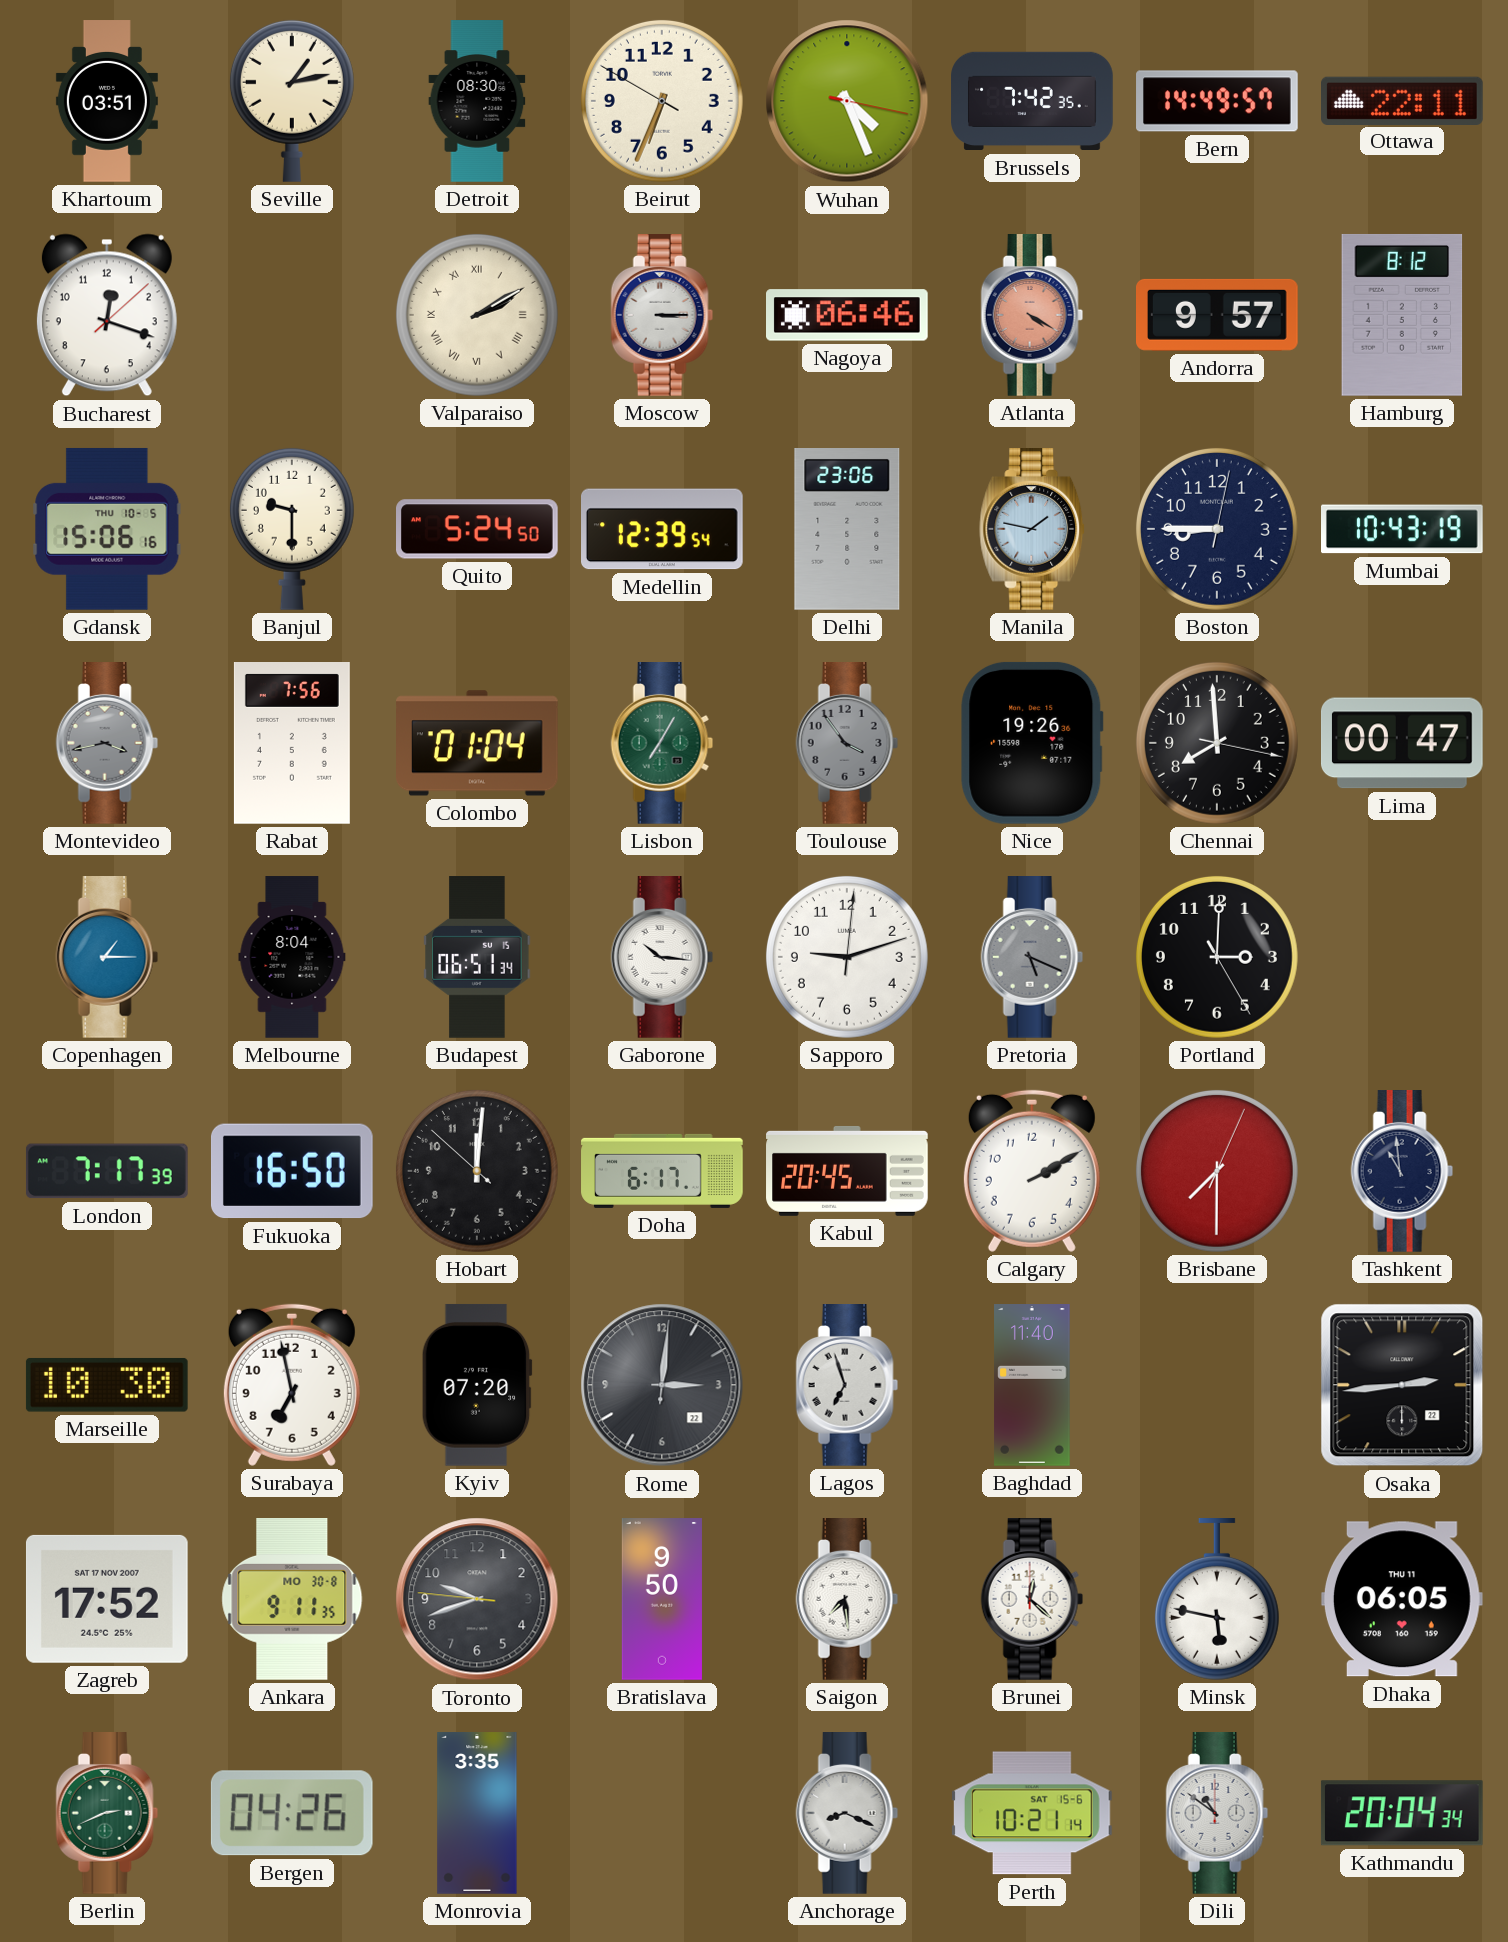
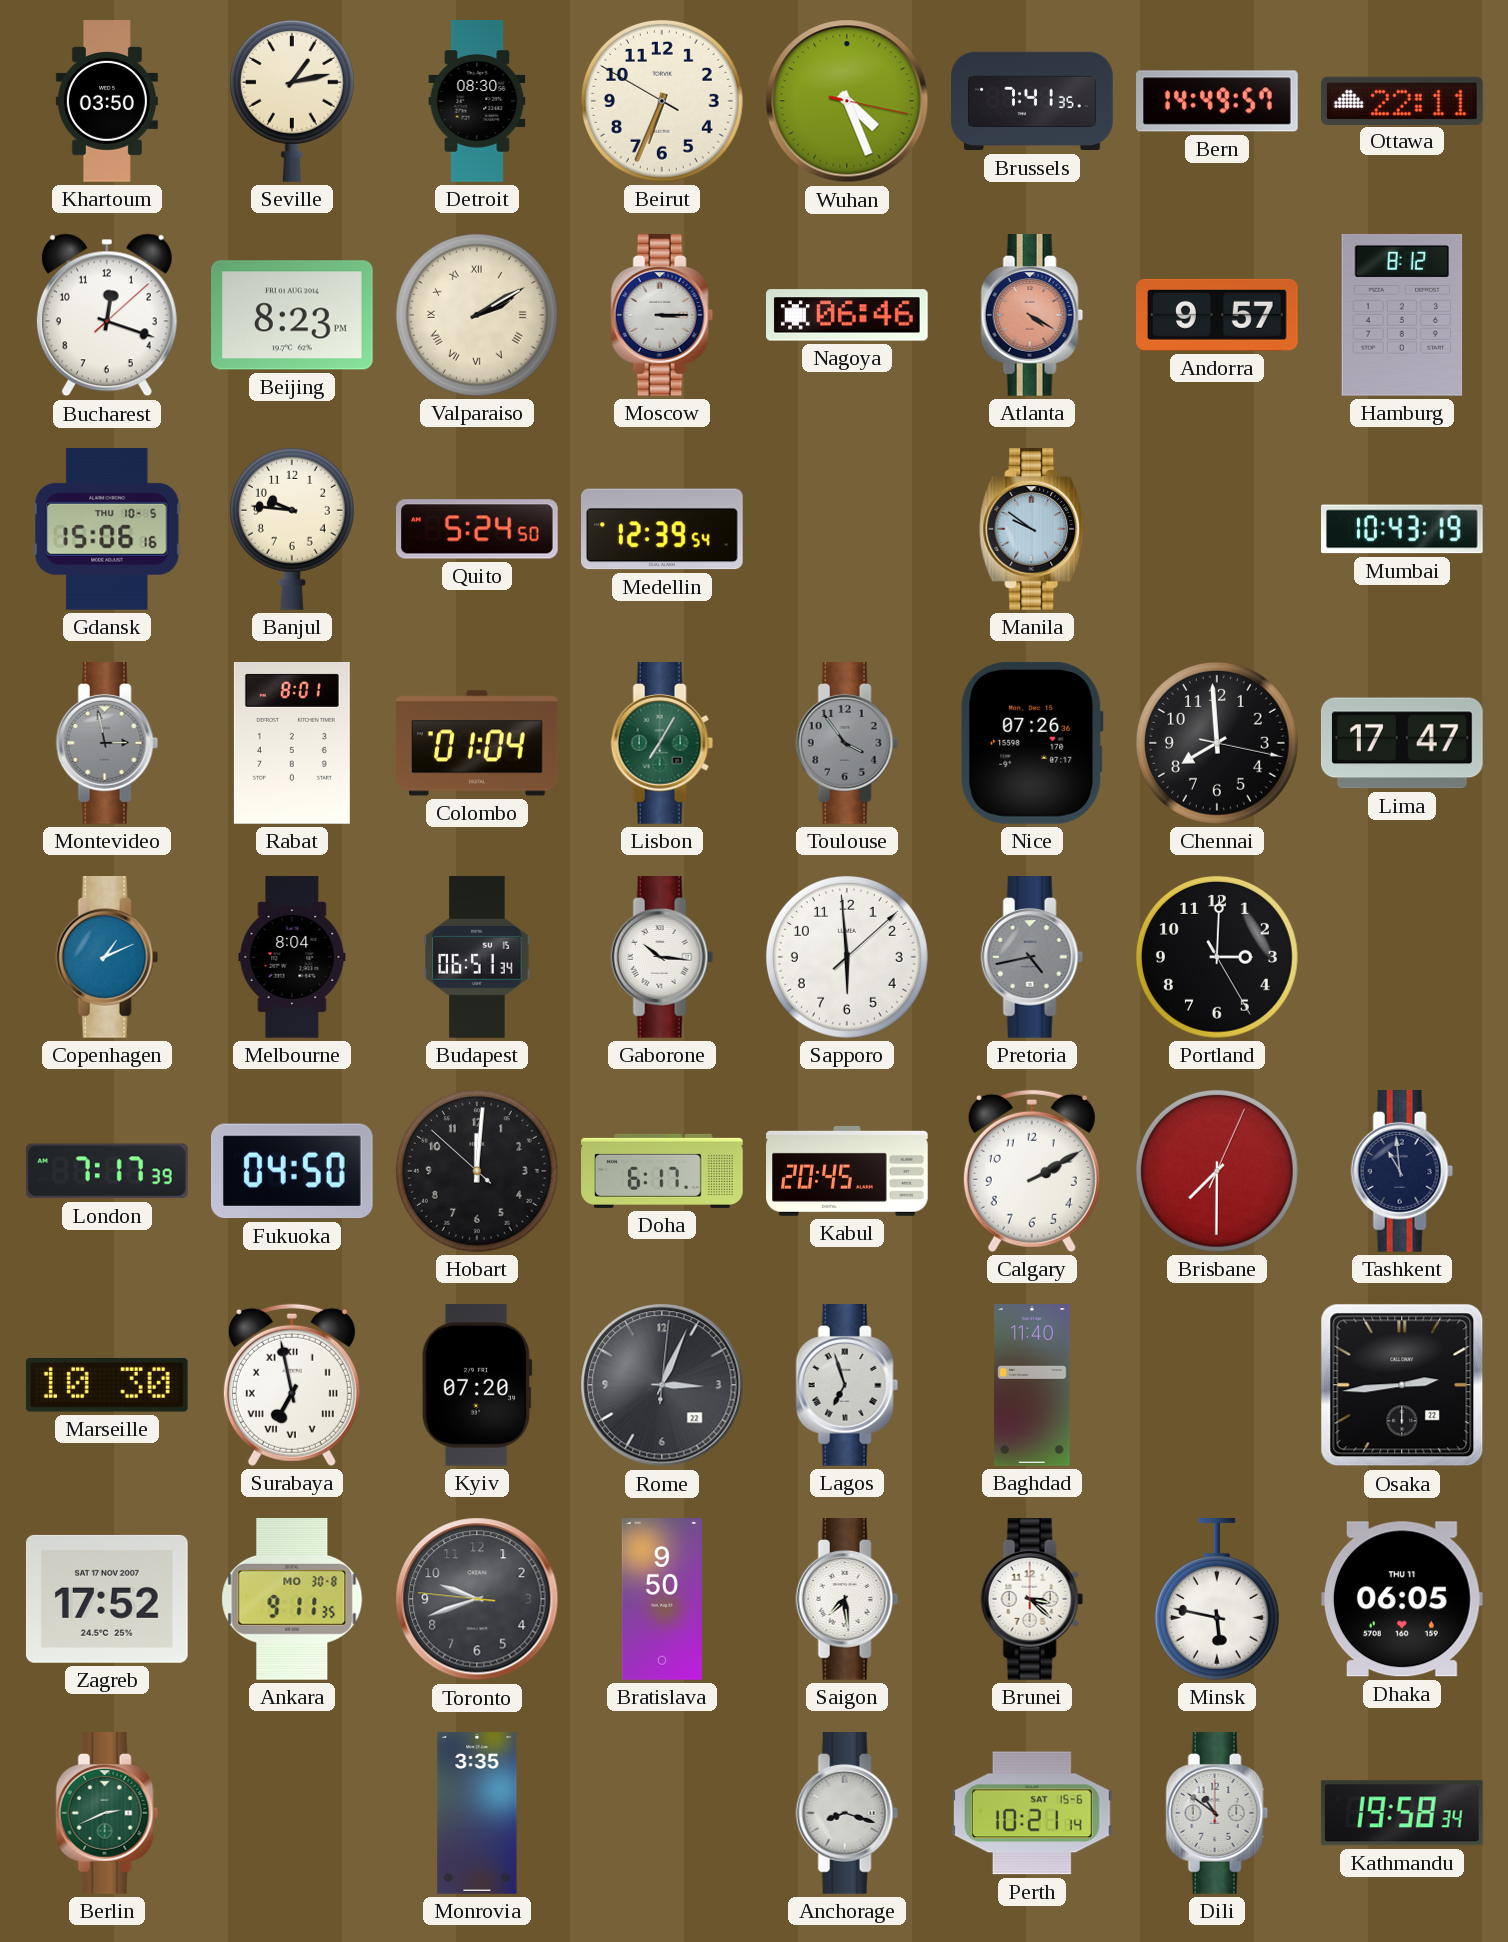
Khartoum: 03:51 -> 03:50 (107, 101)
Brussels: 7:42 -> 7:41 (1032, 101)
Beijing: none -> 8:23 (293, 315)
Banjul: 9:30 -> 9:46 (292, 529)
Delhi: 23:06 -> none (847, 530)
Manila: 1:47 -> 9:51 (1033, 530)
Boston: 8:45 -> none (1217, 529)
Montevideo: 3:43 -> 2:58 (107, 744)
Rabat: 7:56 -> 8:01 (292, 744)
Nice: 19:26 -> 07:26 (1032, 743)
Lima: 00:47 -> 17:47 (1402, 743)
Copenhagen: 1:15 -> 1:11 (107, 958)
Sapporo: 9:12 -> 5:59 (847, 957)
Pretoria: 5:19 -> 4:43 (1032, 958)
Fukuoka: 16:50 -> 04:50 (292, 1171)
Surabaya numerals: Arabic -> Roman (292, 1385)
Rome: 3:01 -> 3:04 (662, 1385)
Brunei: 12:22 -> 3:22 (1032, 1600)
Bergen: 04:26 -> none (292, 1813)
Anchorage: 8:19 -> 8:18 (847, 1814)
Kathmandu: 20:04 -> 19:58 (1402, 1813)
